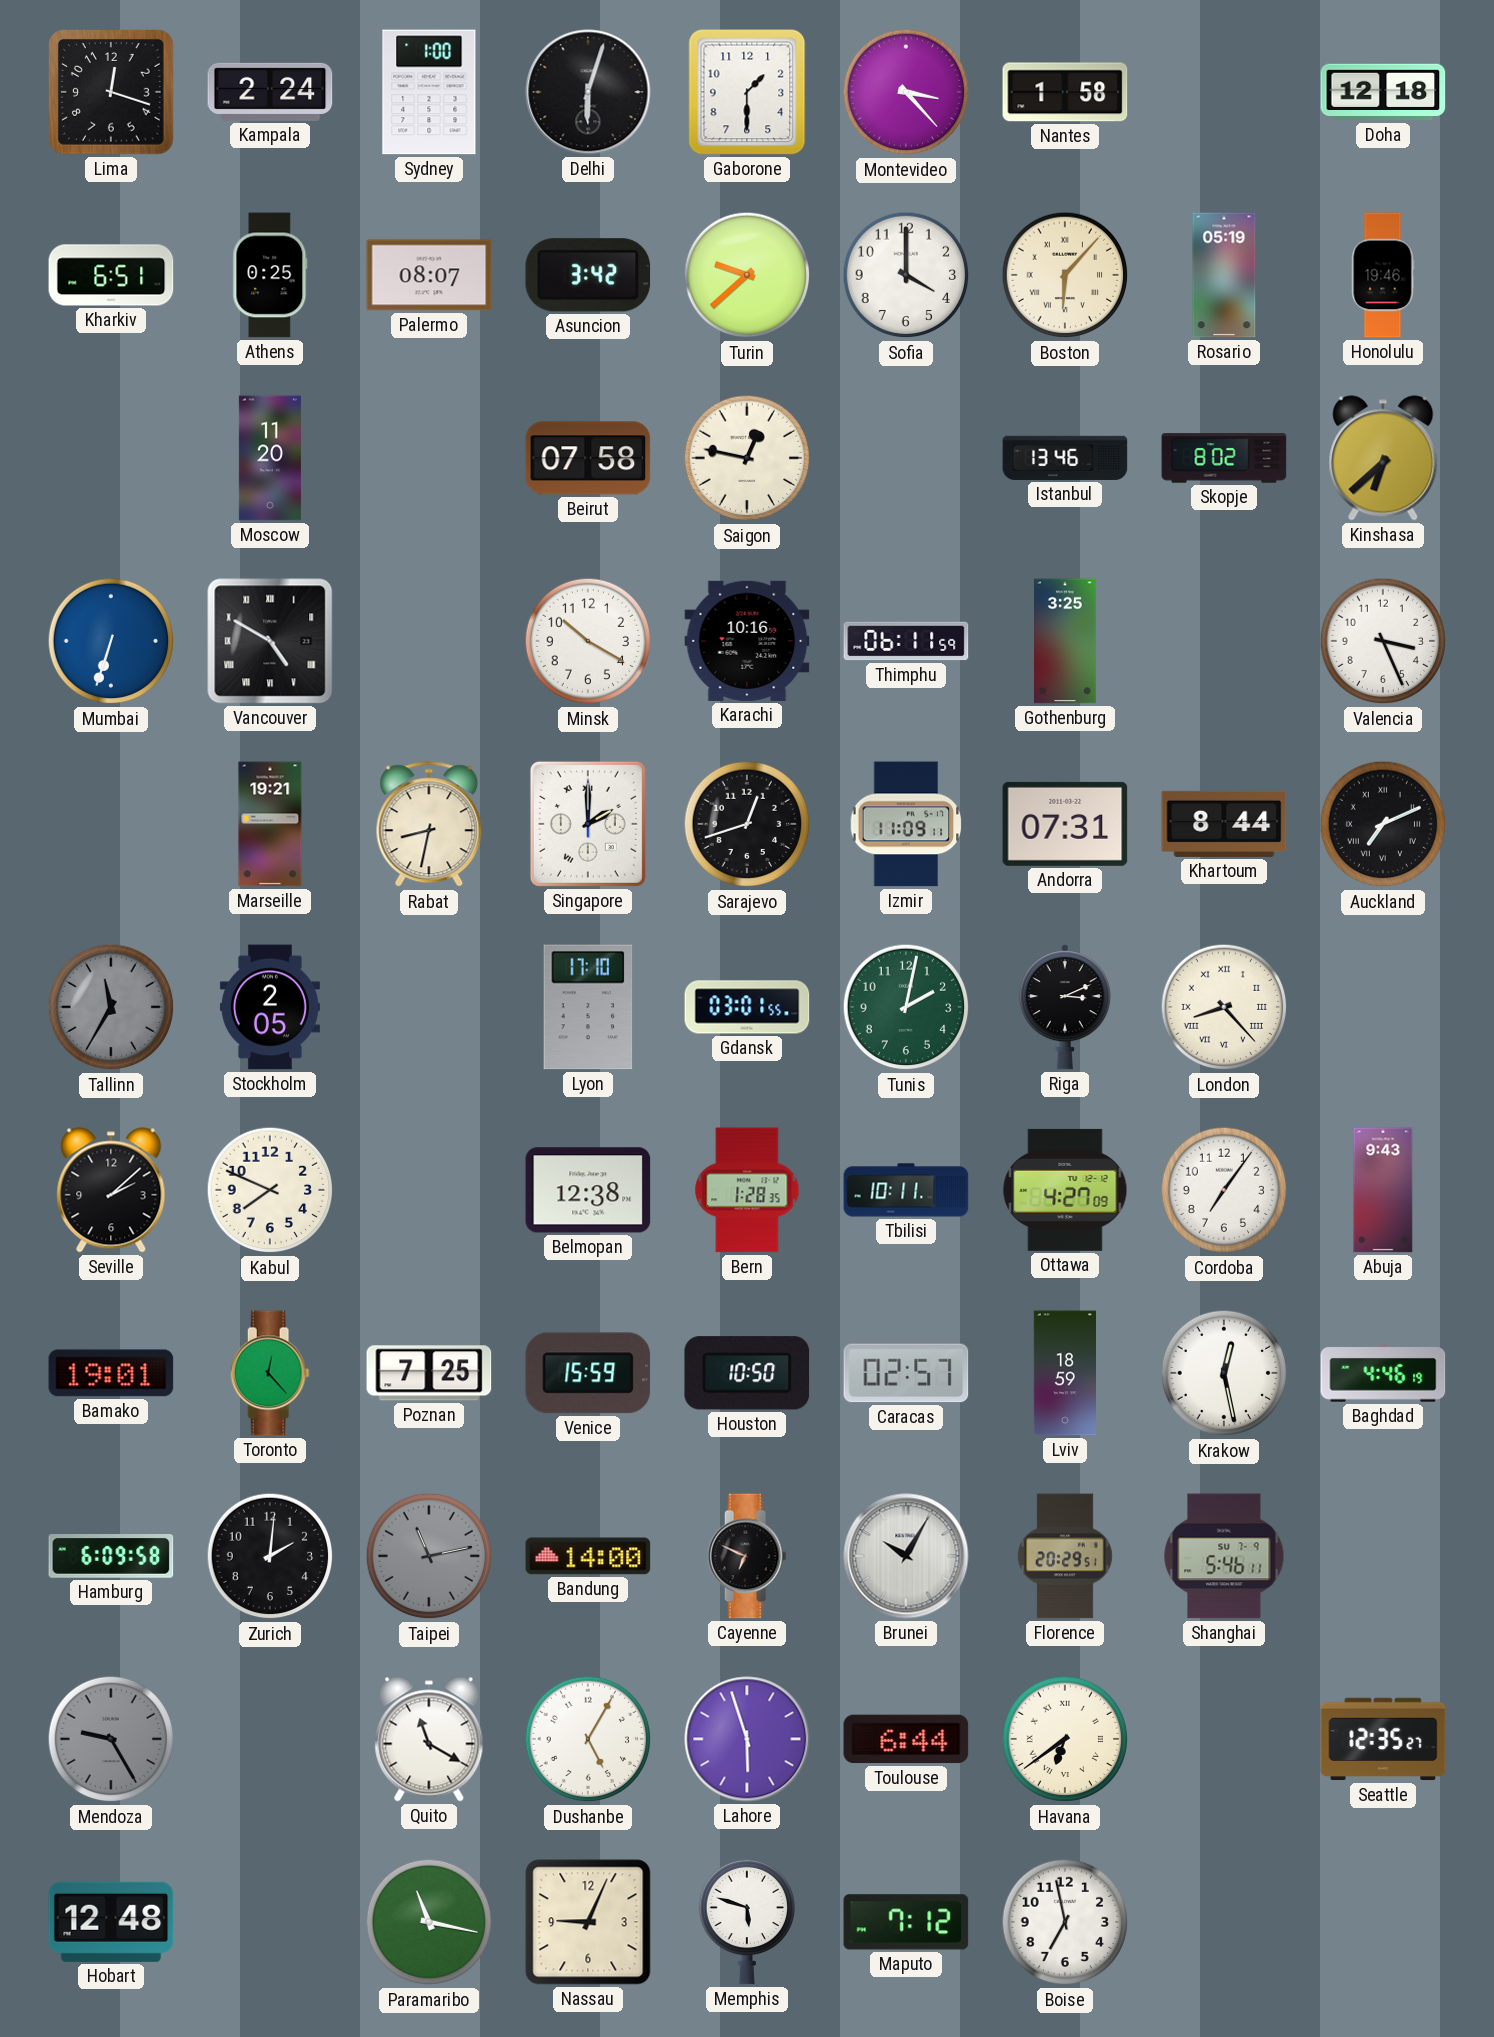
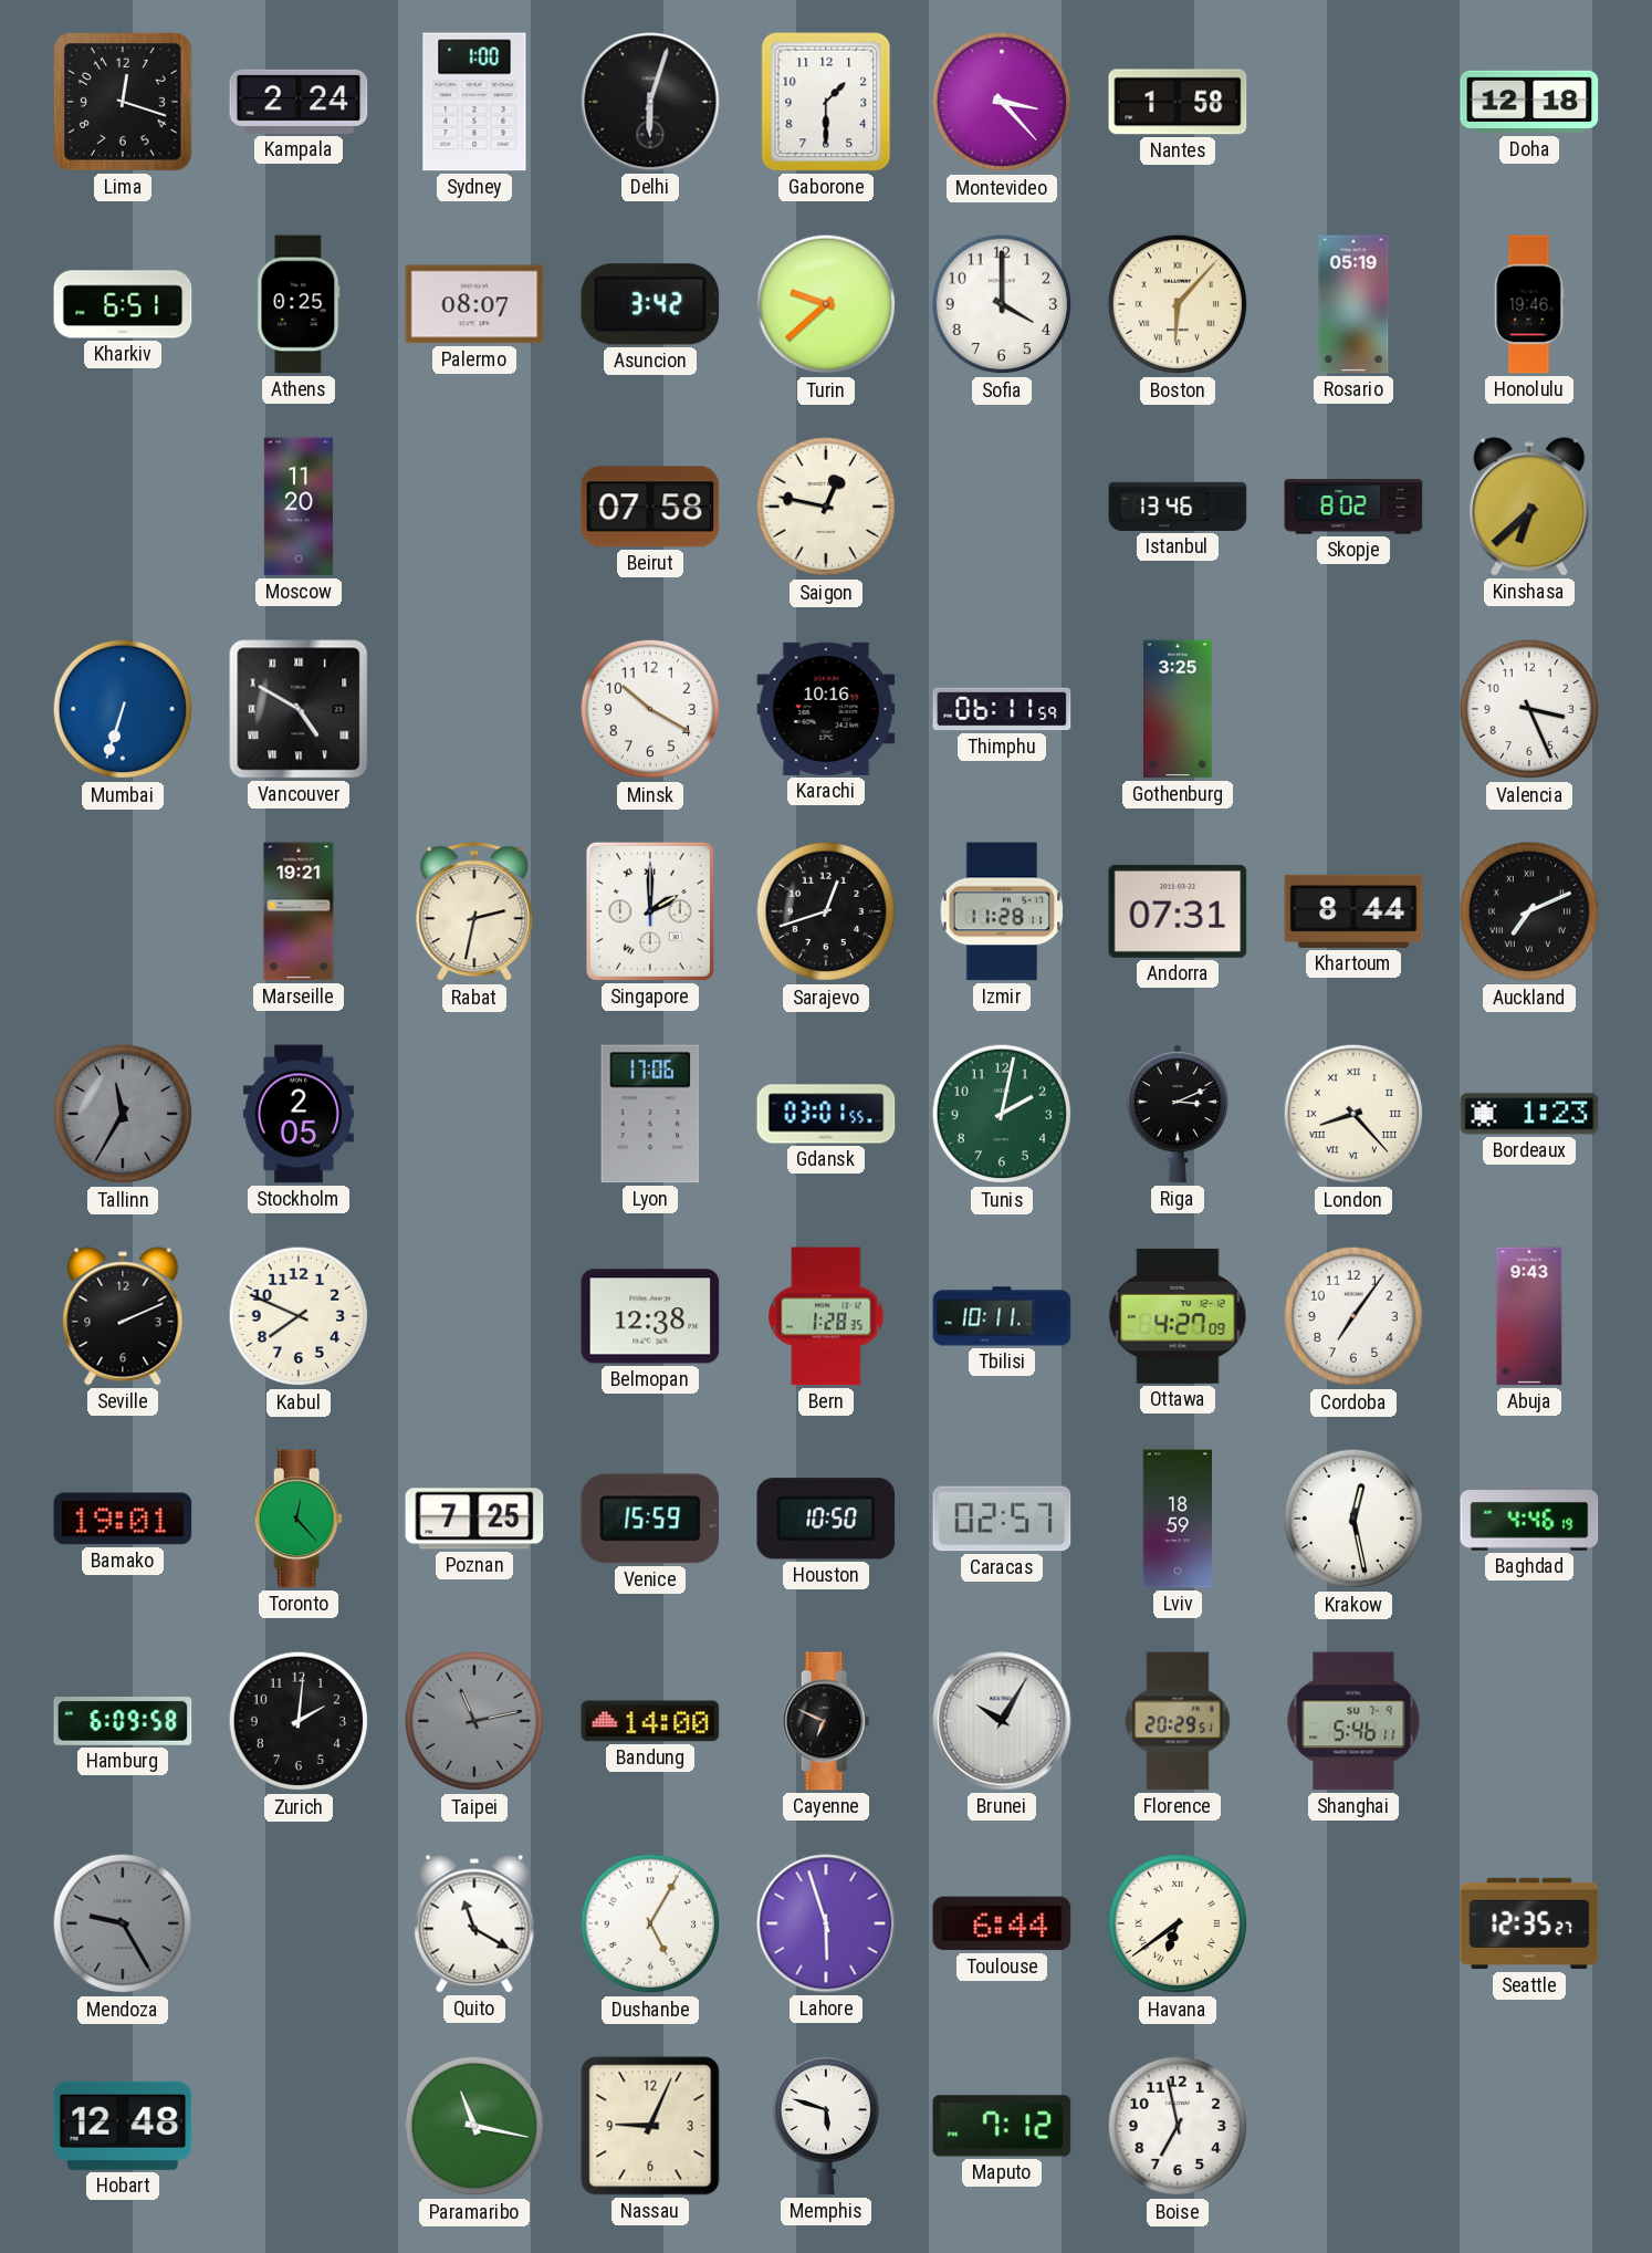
Rabat: 8:32 -> 2:32 (474, 912)
Izmir: 11:09 -> 11:28 (1002, 911)
Lyon: 17:10 -> 17:06 (650, 1114)
Bordeaux: none -> 1:23 (1529, 1114)
Seville: 2:08 -> 2:11 (123, 1316)
